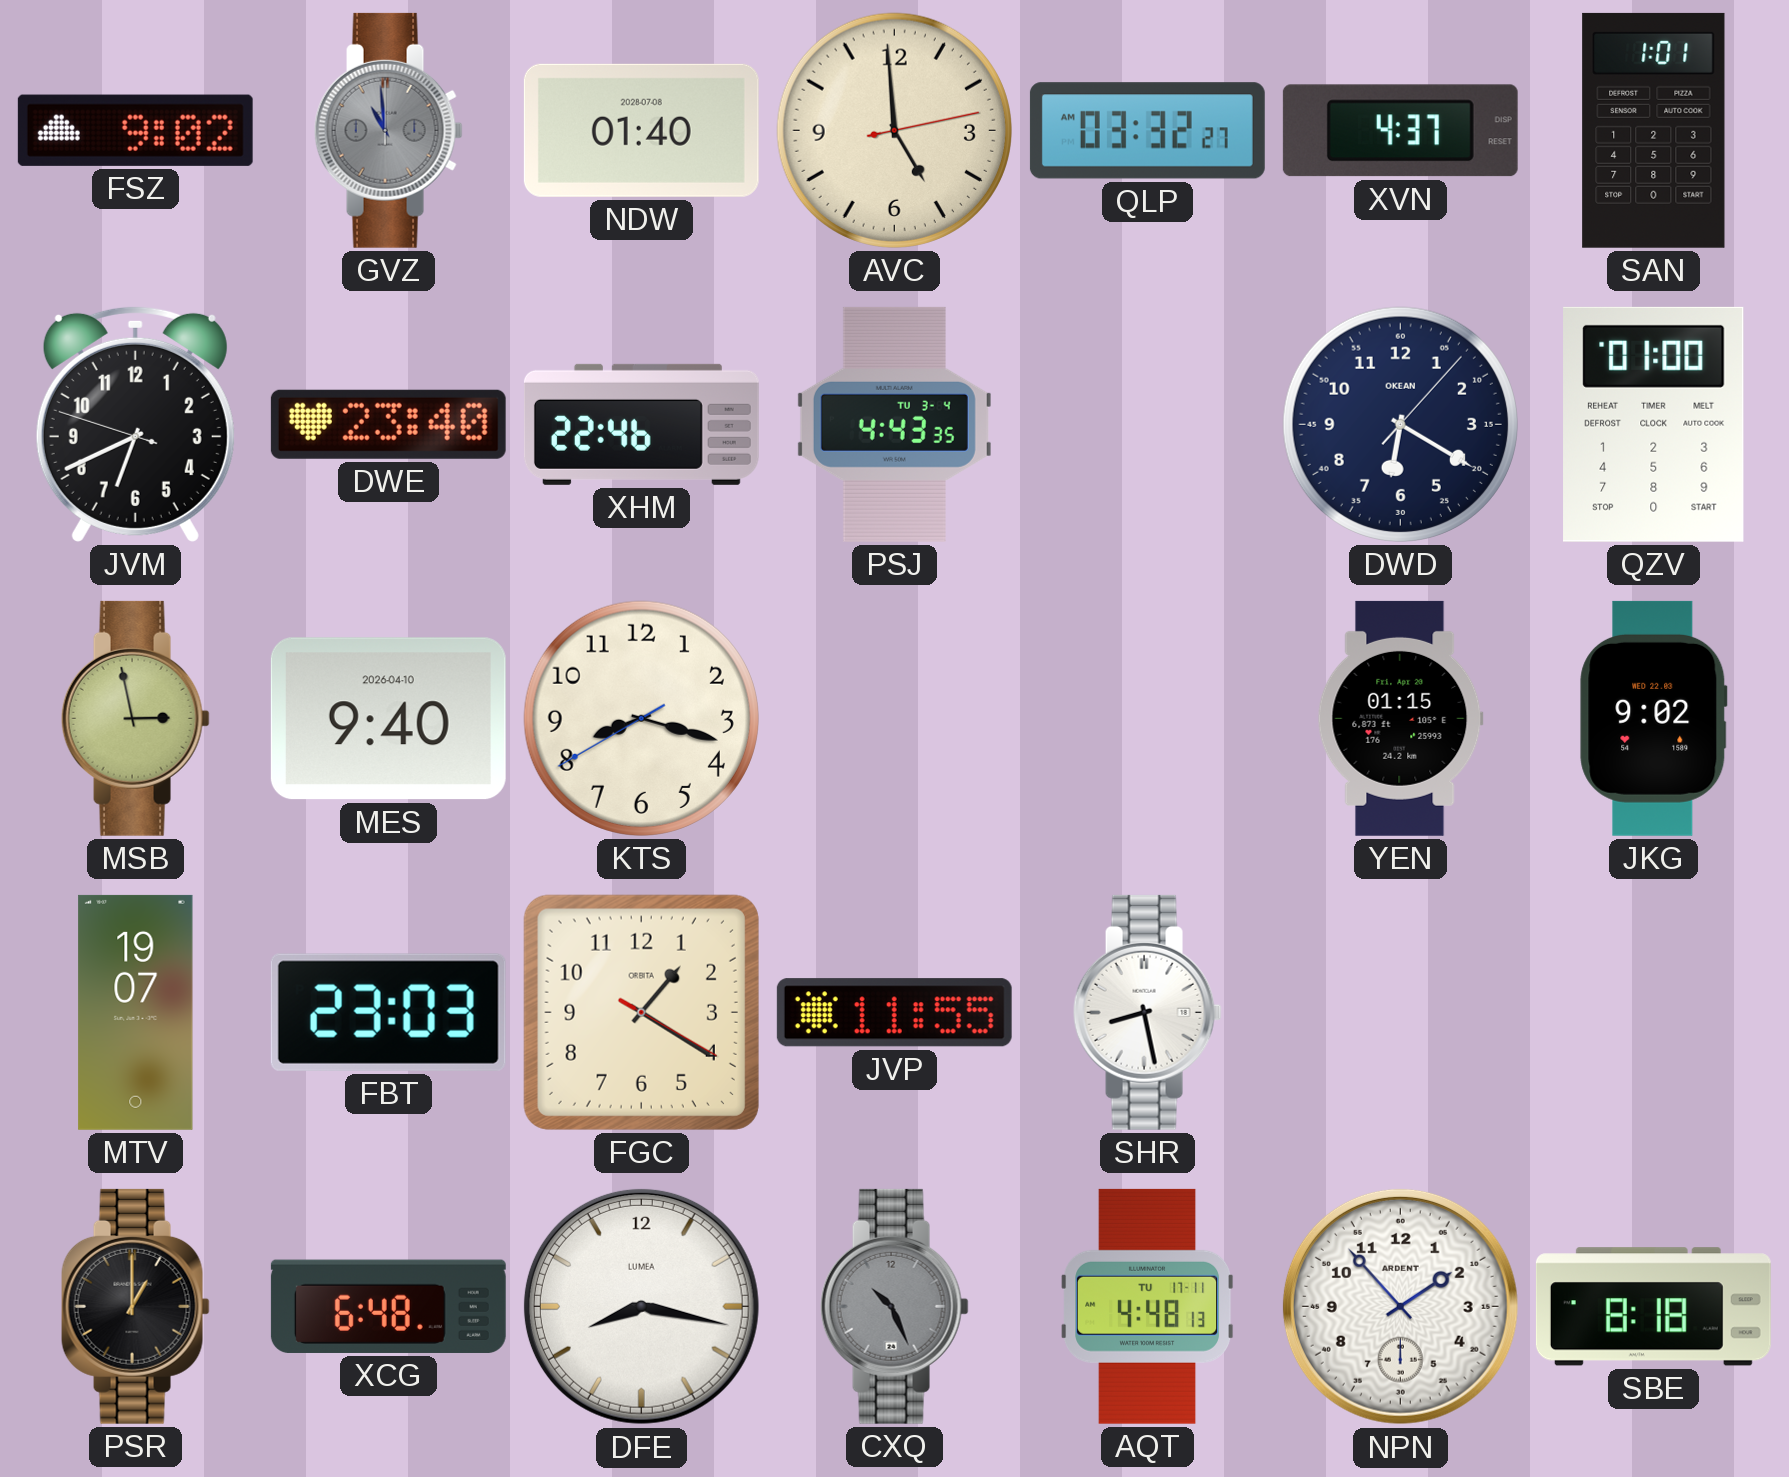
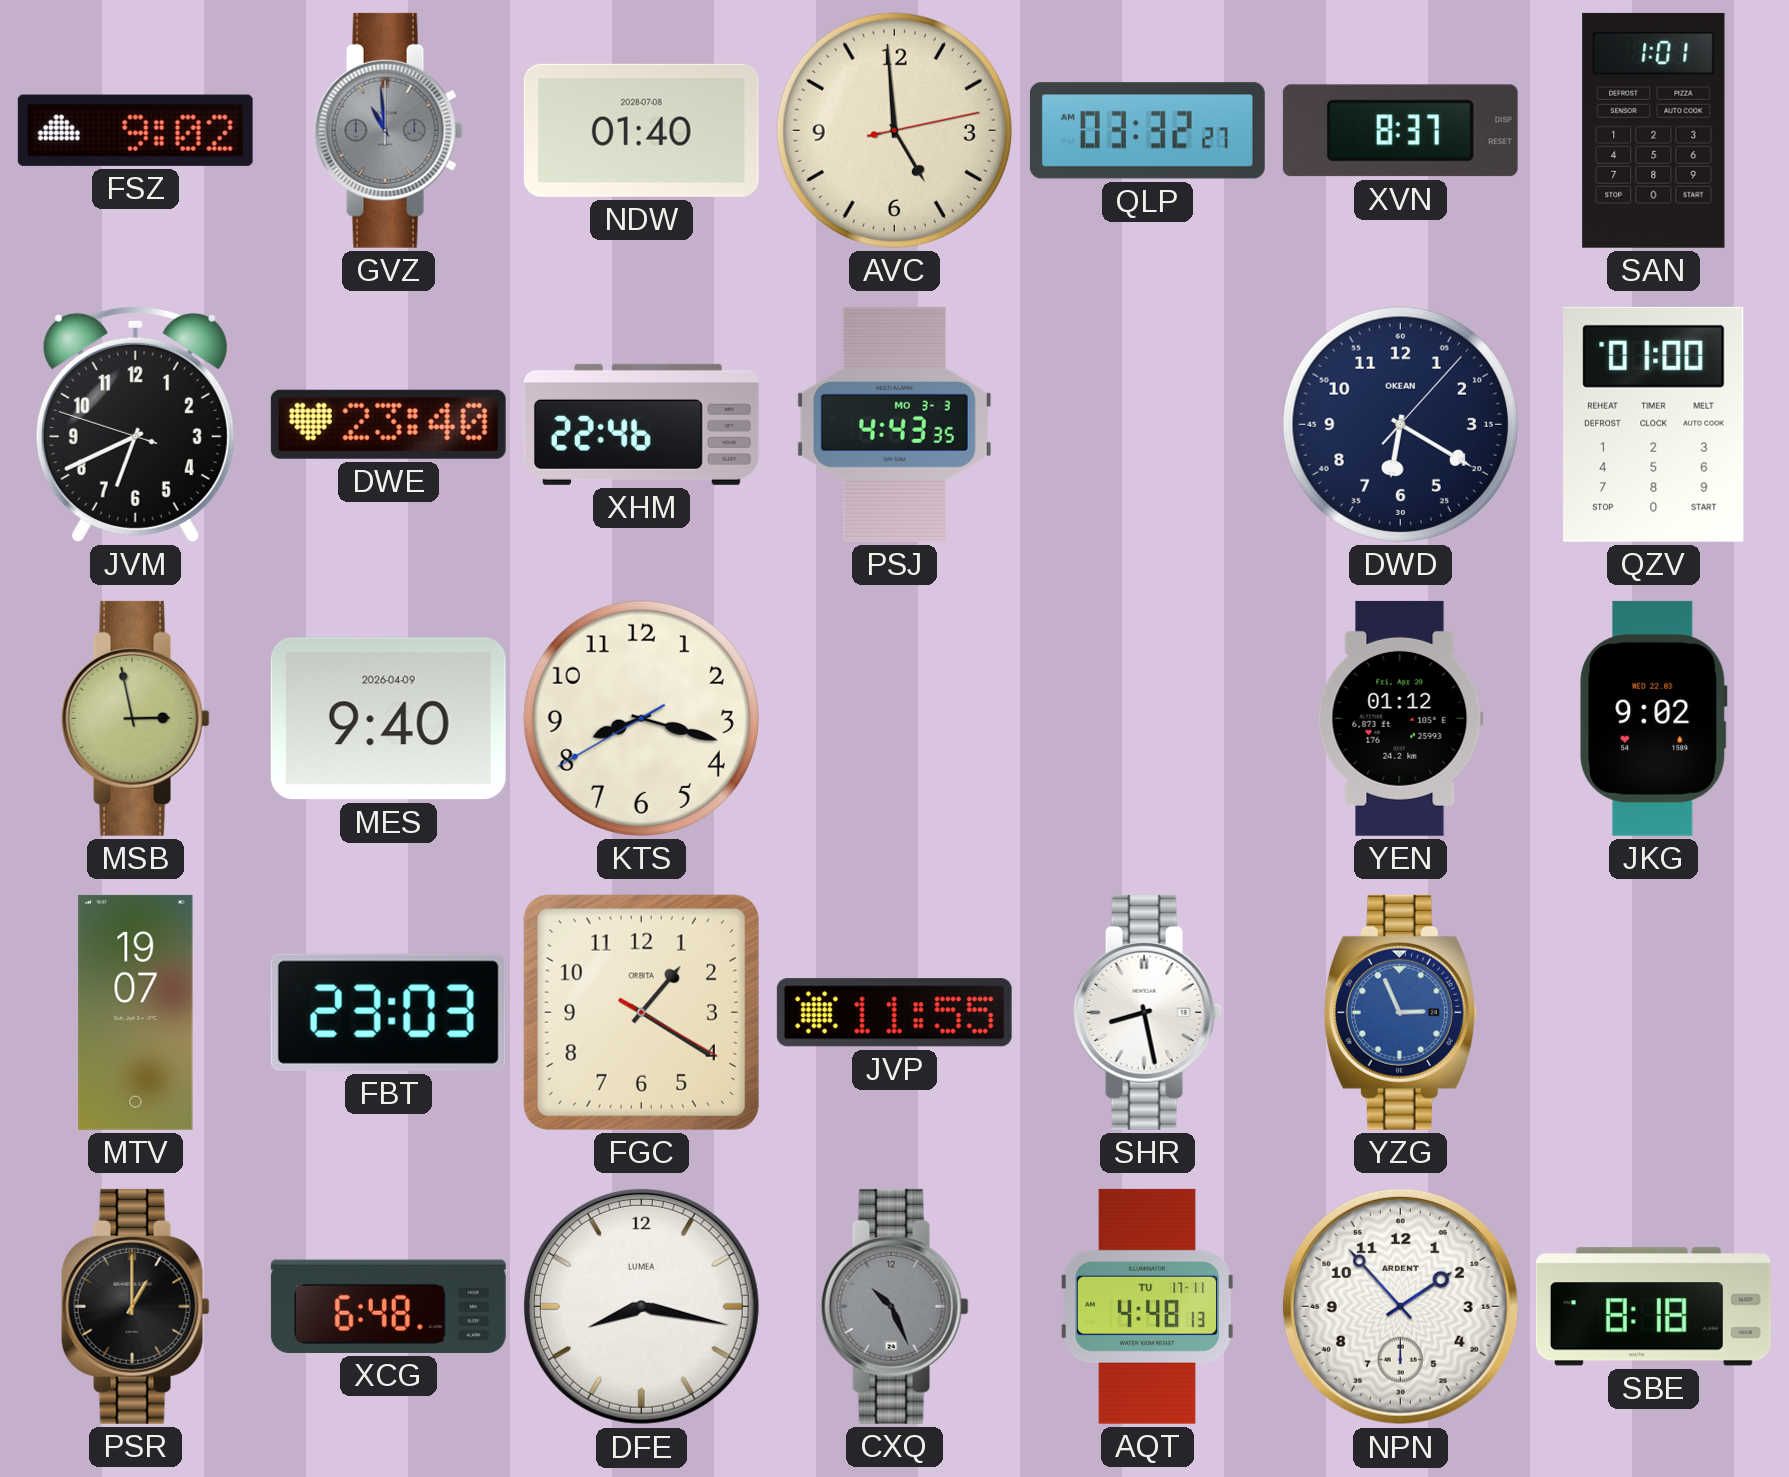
XVN: 4:37 -> 8:37 (1400, 131)
PSJ date: TU 3-4 -> MO 3-3 (894, 424)
MES date: 2026-04-10 -> 2026-04-09 (388, 719)
YEN: 01:15 -> 01:12 (1400, 718)
YZG: none -> 2:56 (1400, 1012)
